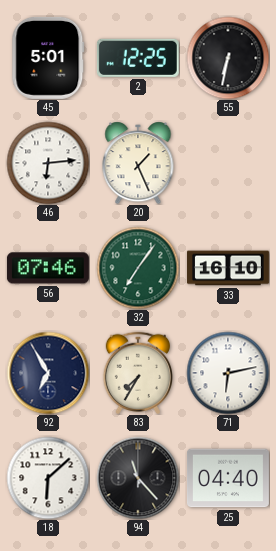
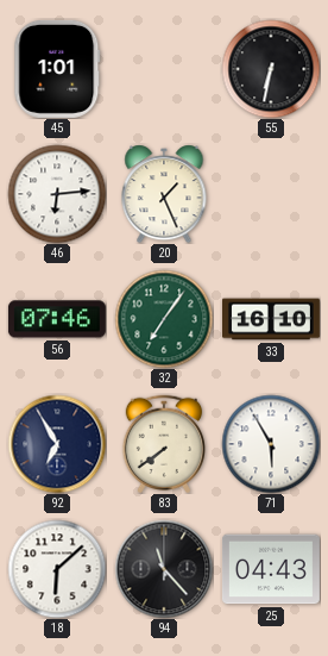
45: 5:01 -> 1:01 (57, 69)
2: 12:25 -> none (138, 58)
83: 7:35 -> 7:39 (163, 443)
71: 6:13 -> 5:55 (271, 444)
25: 04:40 -> 04:43 (271, 569)
